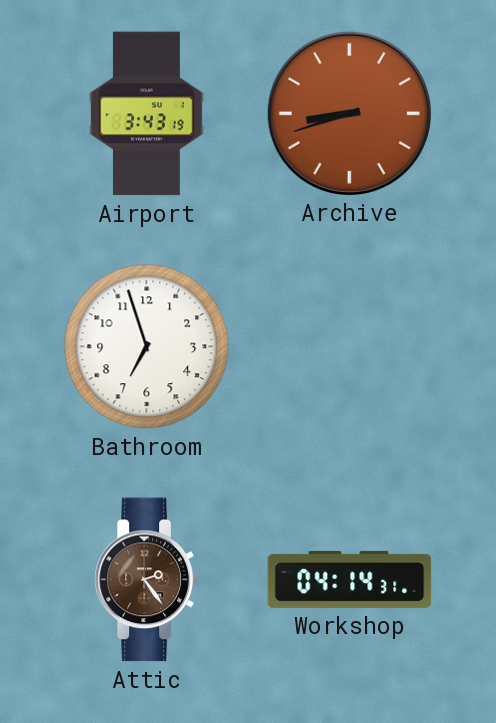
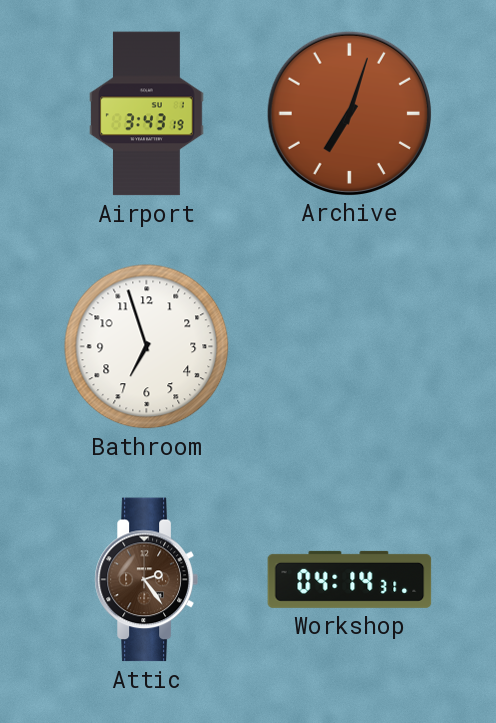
Archive: 8:42 -> 7:03 (349, 113)
